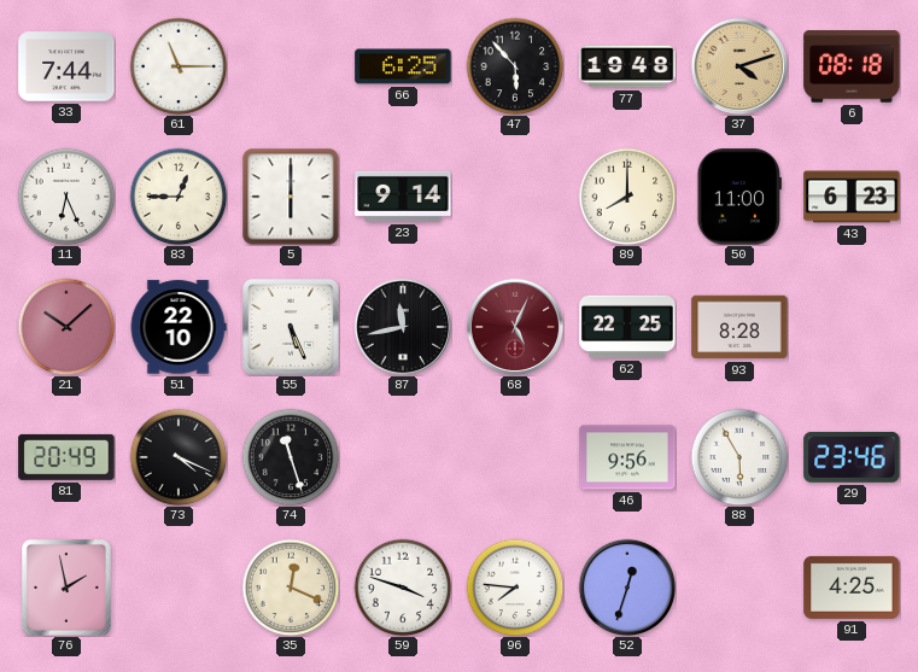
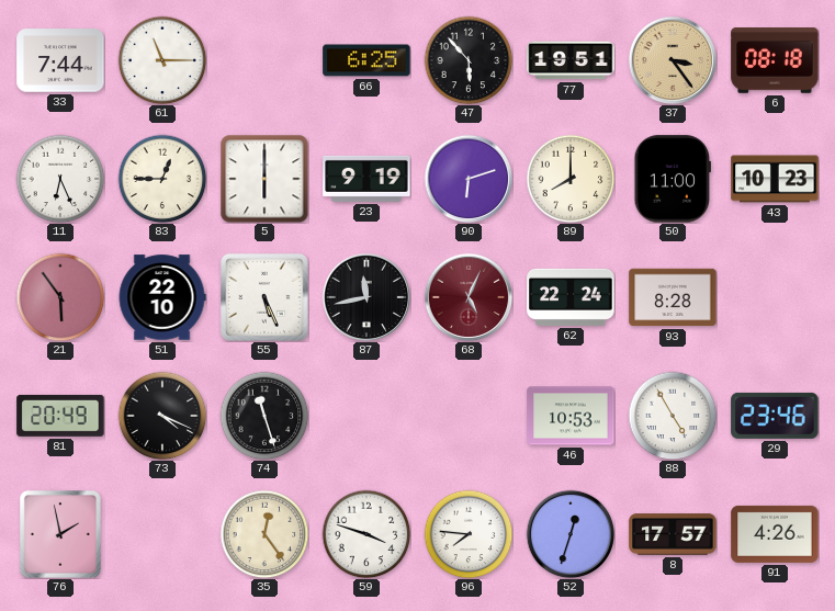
77: 19:48 -> 19:51 (571, 60)
37: 4:12 -> 3:24 (673, 60)
23: 9:14 -> 9:19 (366, 179)
90: none -> 6:12 (469, 179)
43: 6:23 -> 10:23 (775, 179)
21: 10:08 -> 5:54 (60, 297)
62: 22:25 -> 22:24 (571, 297)
46: 9:56 -> 10:53 (571, 416)
88: 5:55 -> 4:55 (673, 416)
35: 12:19 -> 12:24 (264, 534)
8: none -> 17:57 (673, 534)
91: 4:25 -> 4:26 (775, 534)
